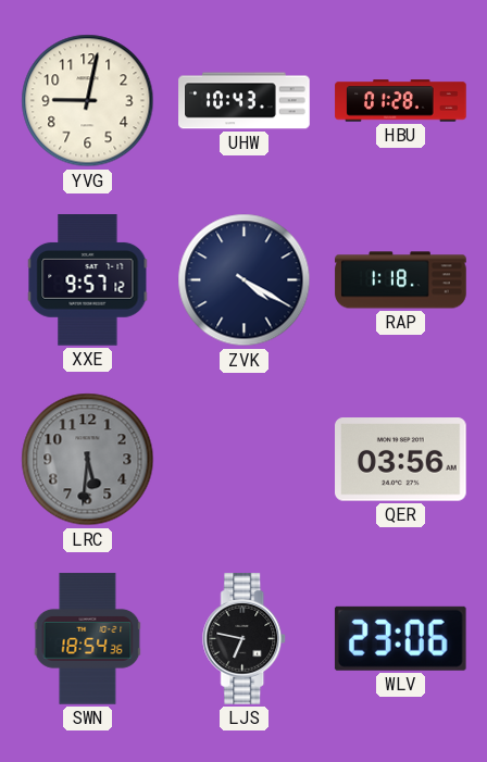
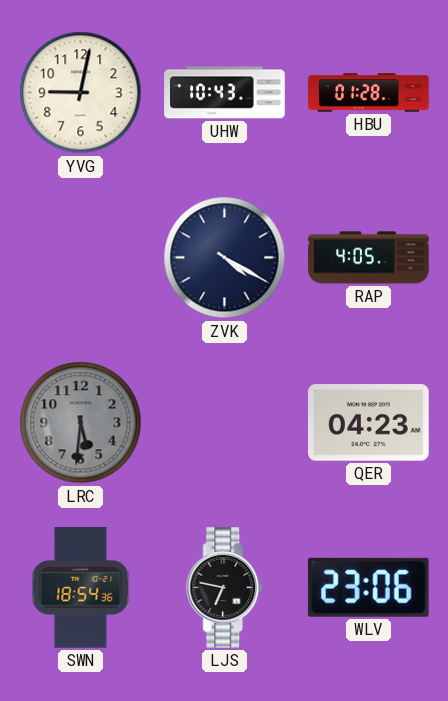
XXE: 9:57 -> none (88, 280)
RAP: 1:18 -> 4:05 (369, 258)
QER: 03:56 -> 04:23 (369, 423)
